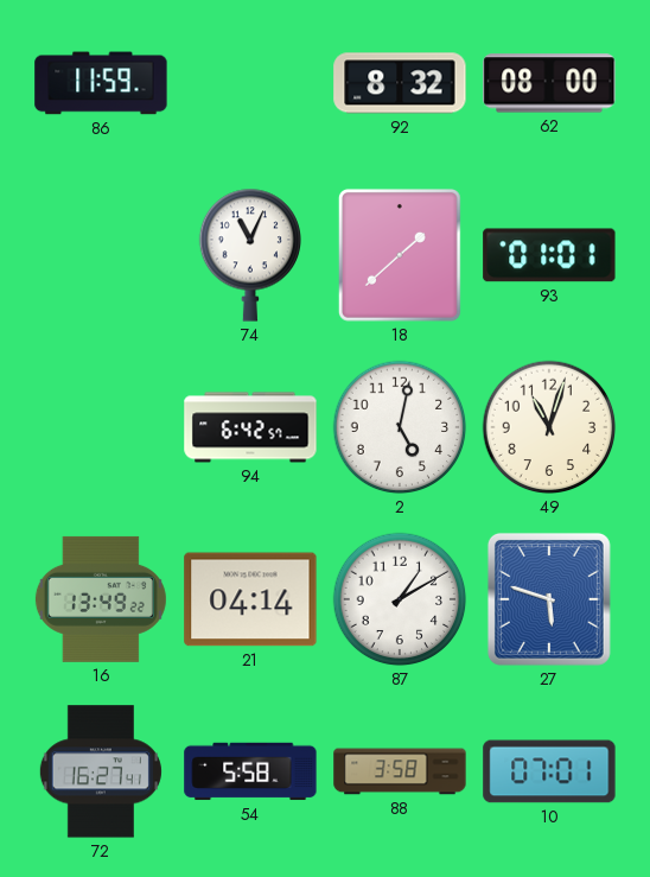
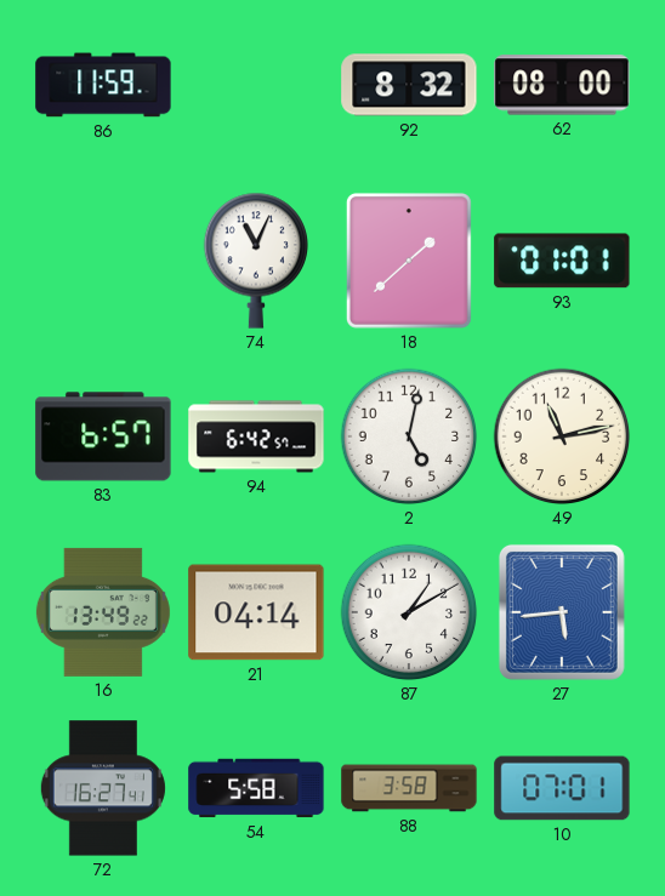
83: none -> 6:57 (103, 436)
49: 11:03 -> 11:13 (562, 436)
27: 5:48 -> 5:44 (562, 612)
